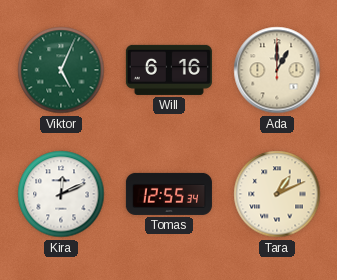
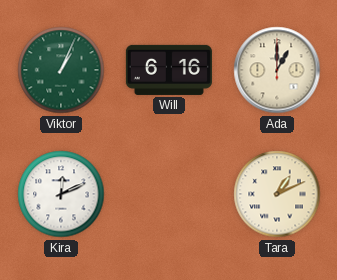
Viktor: 5:04 -> 1:04 (61, 70)
Tomas: 12:55 -> none (169, 194)
